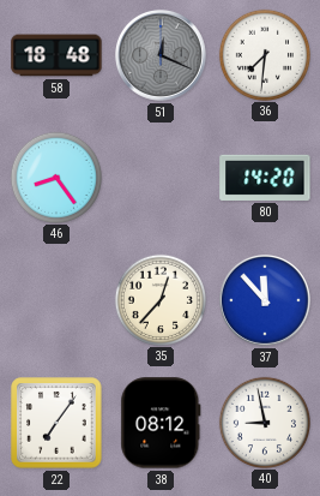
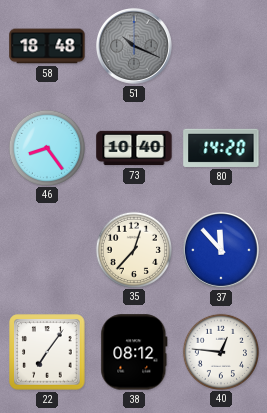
51: 12:19 -> 10:19 (135, 47)
36: 7:31 -> none (264, 54)
73: none -> 10:40 (134, 148)
40: 8:58 -> 12:46 (220, 351)
